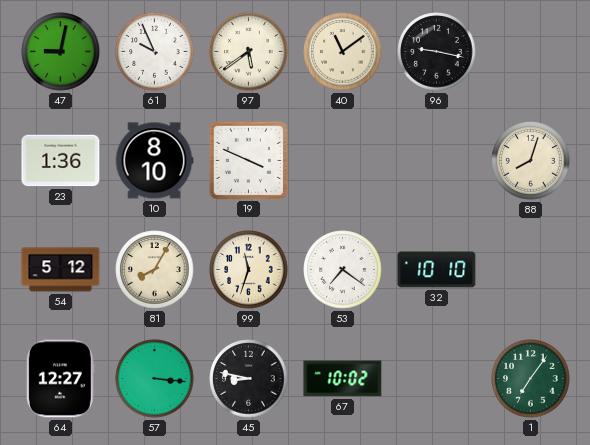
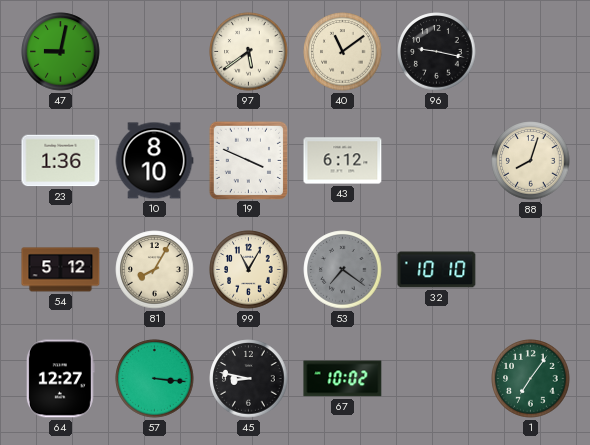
61: 9:56 -> none (155, 52)
43: none -> 6:12 (343, 161)
99: 11:33 -> 11:05 (249, 270)
53 dial: white -> grey (343, 270)
